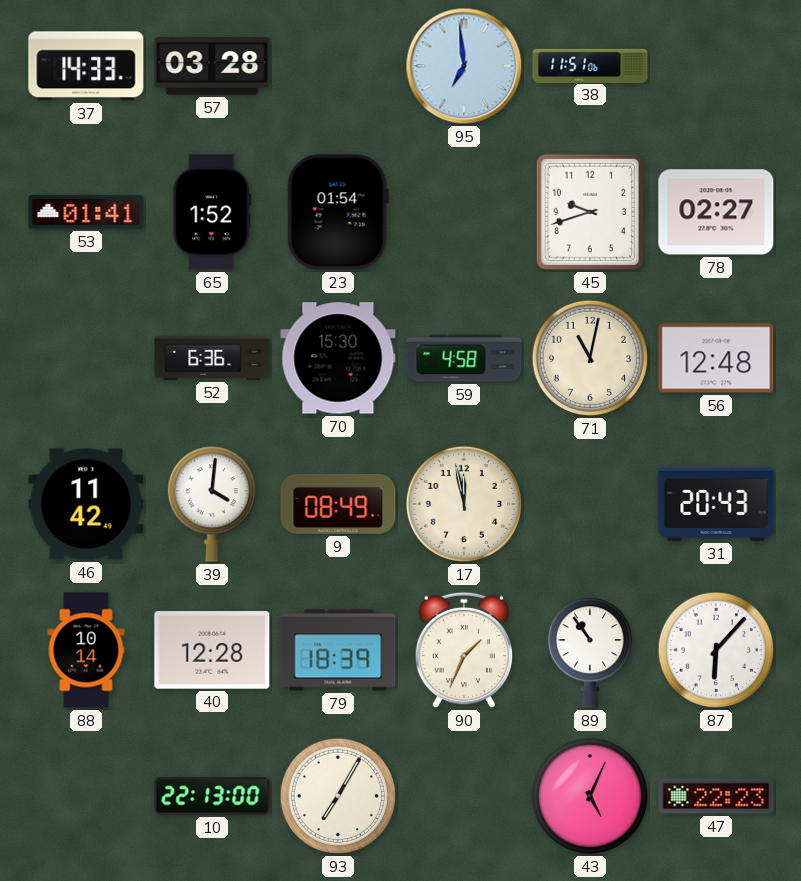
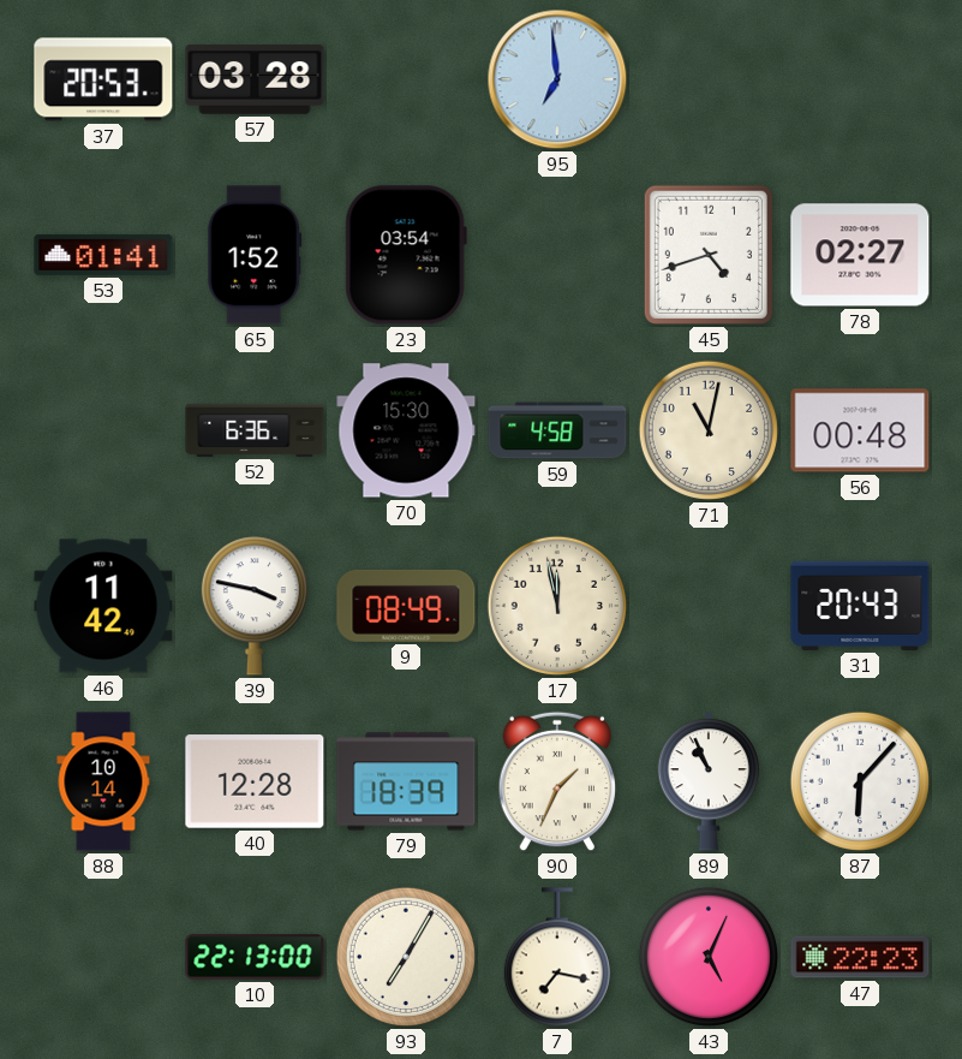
37: 14:33 -> 20:53 (103, 79)
38: 11:51 -> none (590, 65)
23: 01:54 -> 03:54 (406, 255)
45: 9:42 -> 4:42 (709, 255)
56: 12:48 -> 00:48 (860, 430)
39: 4:01 -> 3:47 (255, 606)
89: 10:54 -> 10:56 (709, 783)
7: none -> 7:17 (557, 957)
